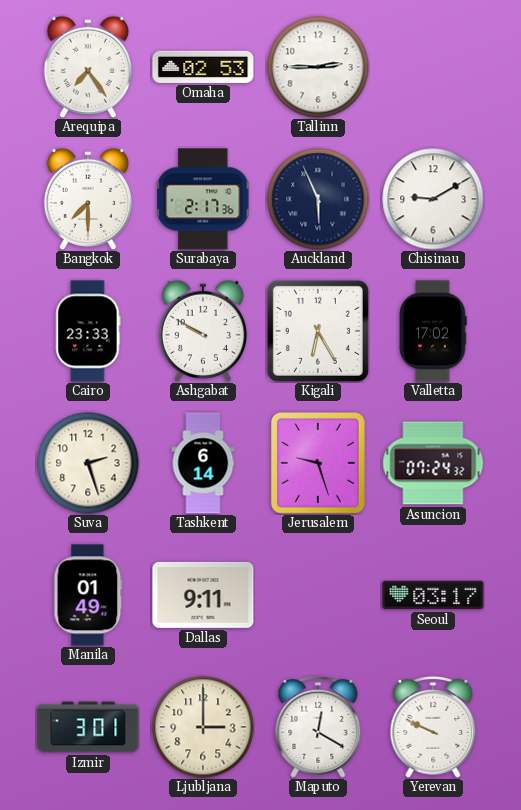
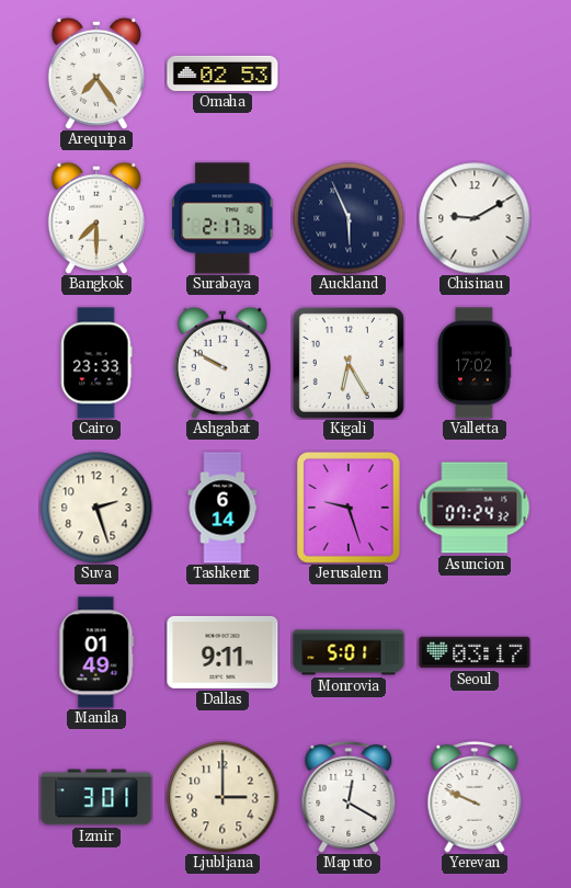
Tallinn: 2:45 -> none (318, 67)
Monrovia: none -> 5:01 (349, 652)
